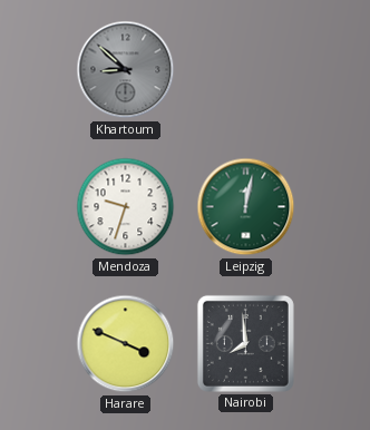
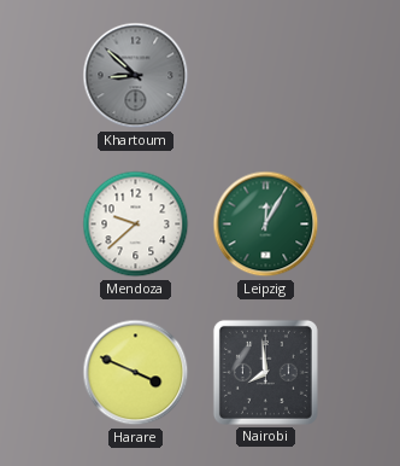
Mendoza: 9:33 -> 9:38 (136, 225)
Leipzig: 12:02 -> 12:05 (266, 225)
